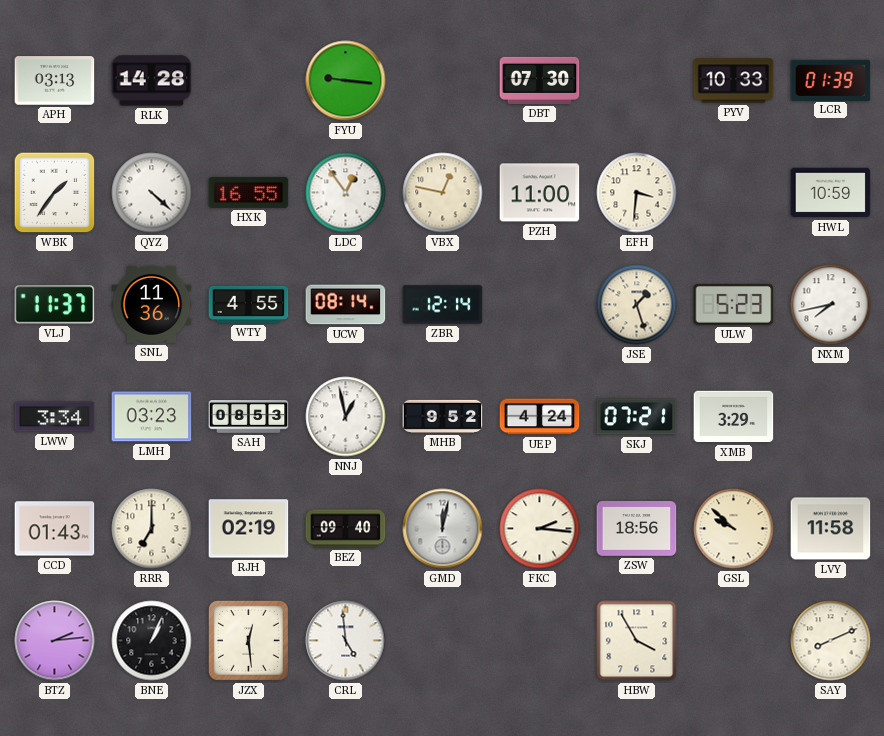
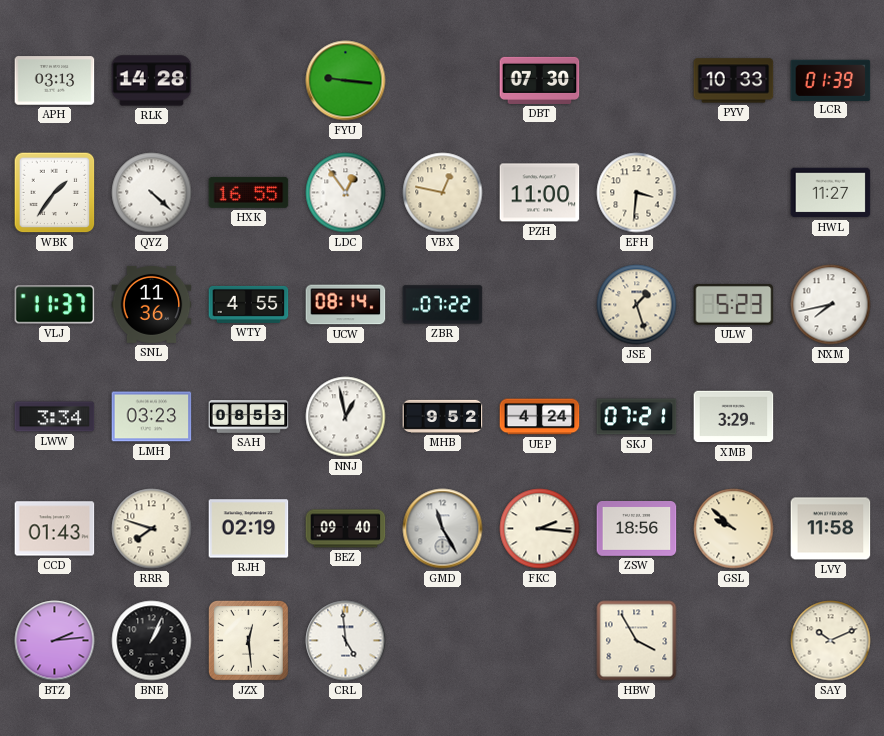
HWL: 10:59 -> 11:27 (831, 193)
ZBR: 12:14 -> 07:22 (443, 305)
RRR: 7:00 -> 7:48 (152, 529)
GMD: 12:02 -> 11:25 (443, 529)
SAY: 8:11 -> 10:11 (831, 641)
